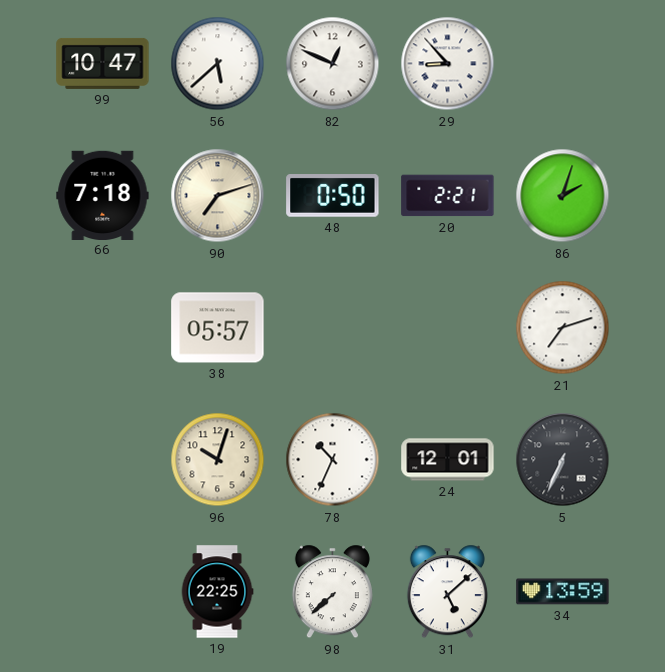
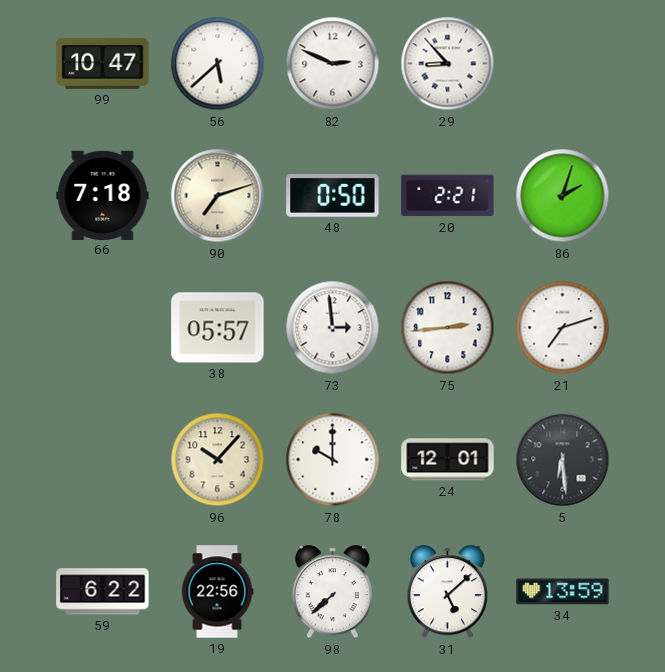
82: 12:49 -> 2:49 (333, 64)
73: none -> 2:59 (333, 328)
75: none -> 2:44 (448, 328)
96: 10:03 -> 10:07 (218, 460)
78: 10:34 -> 10:00 (333, 460)
5: 6:34 -> 6:29 (563, 460)
59: none -> 6:22 (103, 592)
19: 22:25 -> 22:56 (217, 592)
